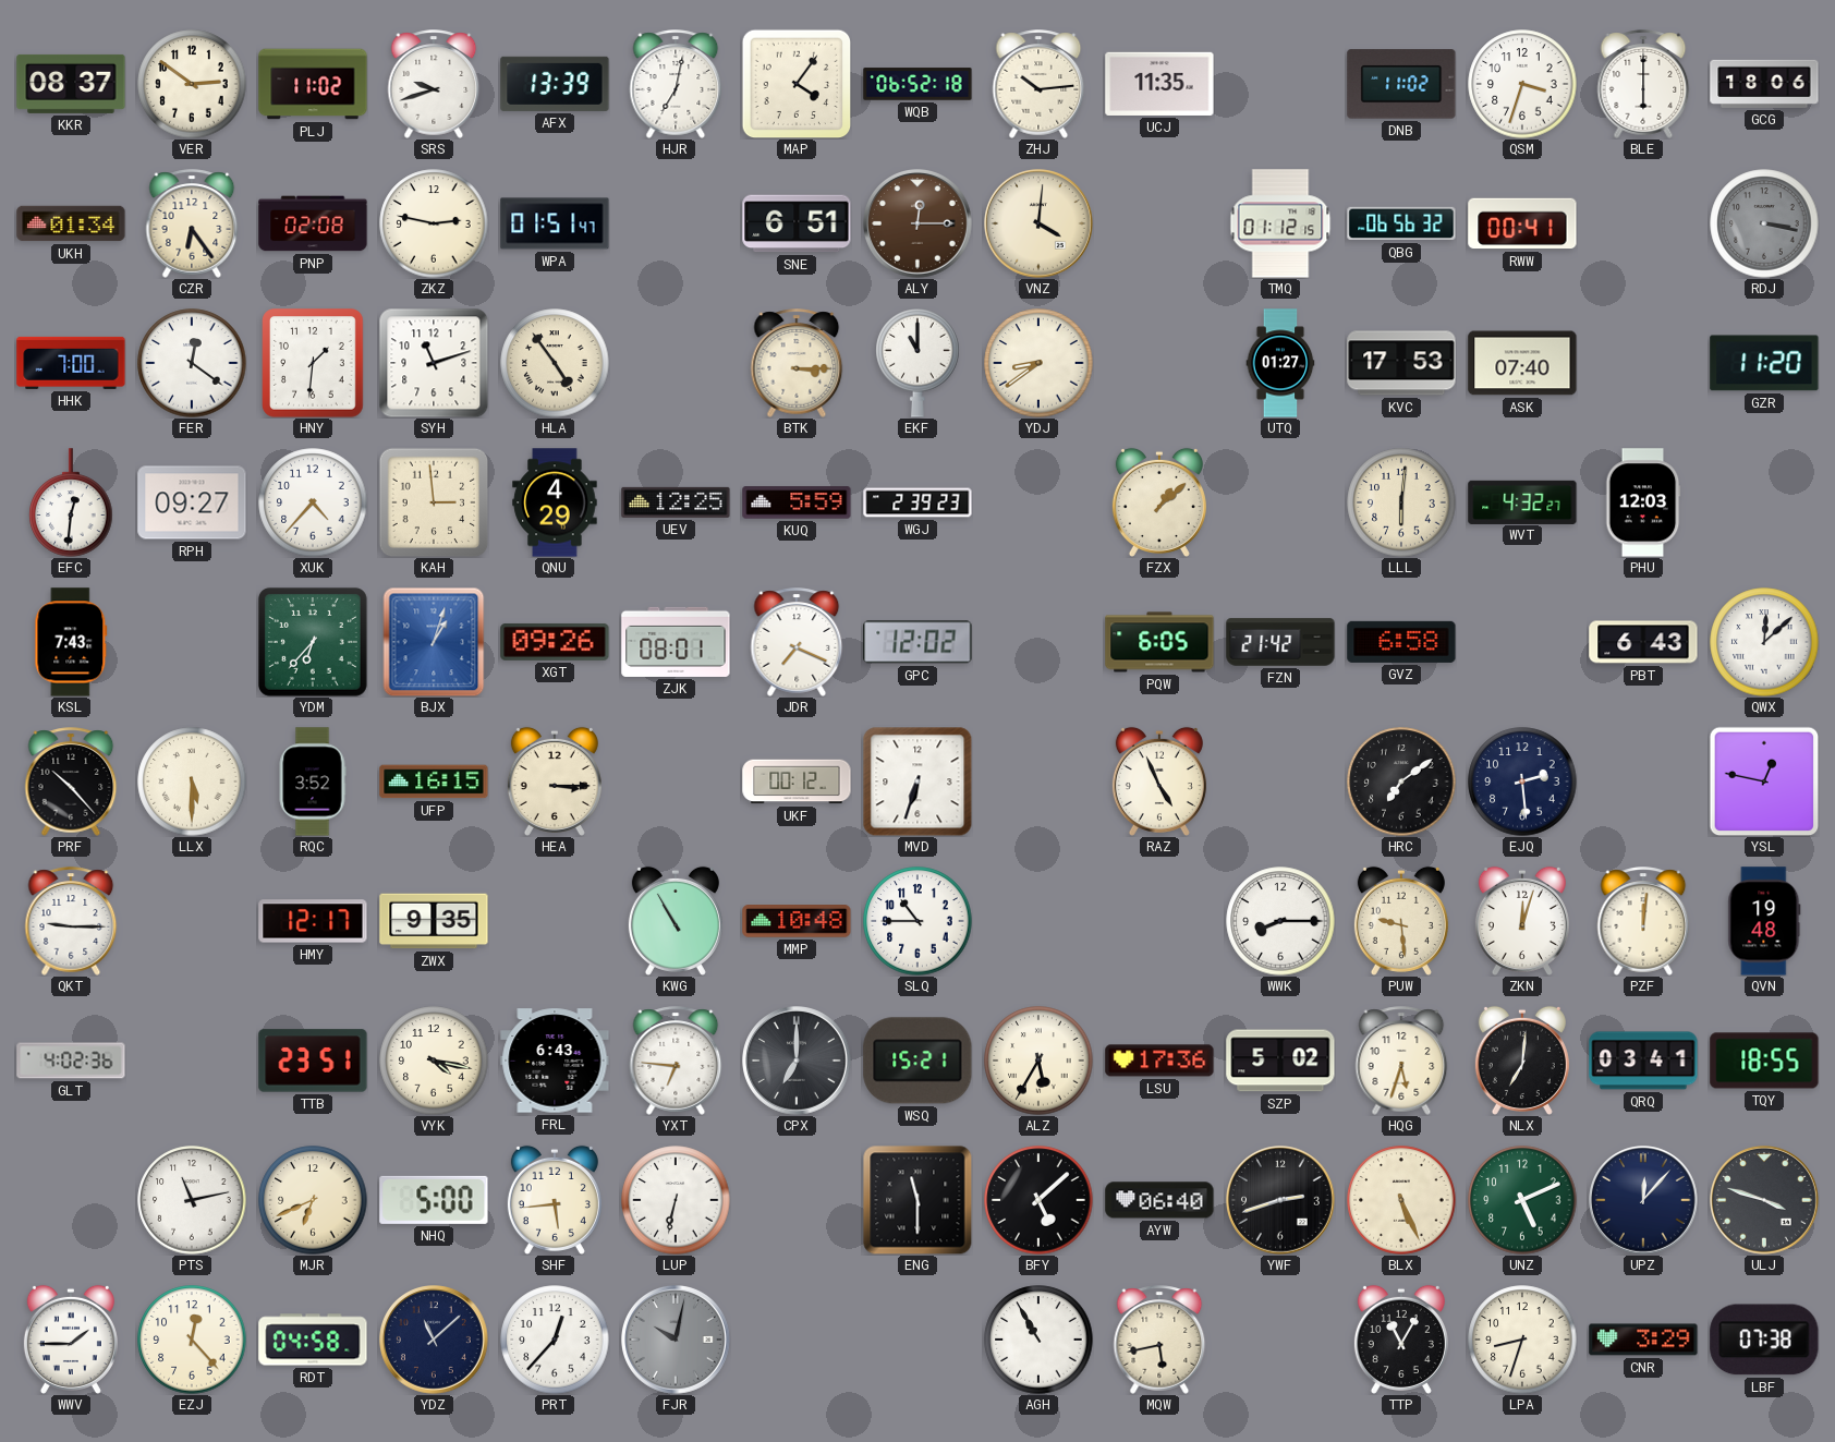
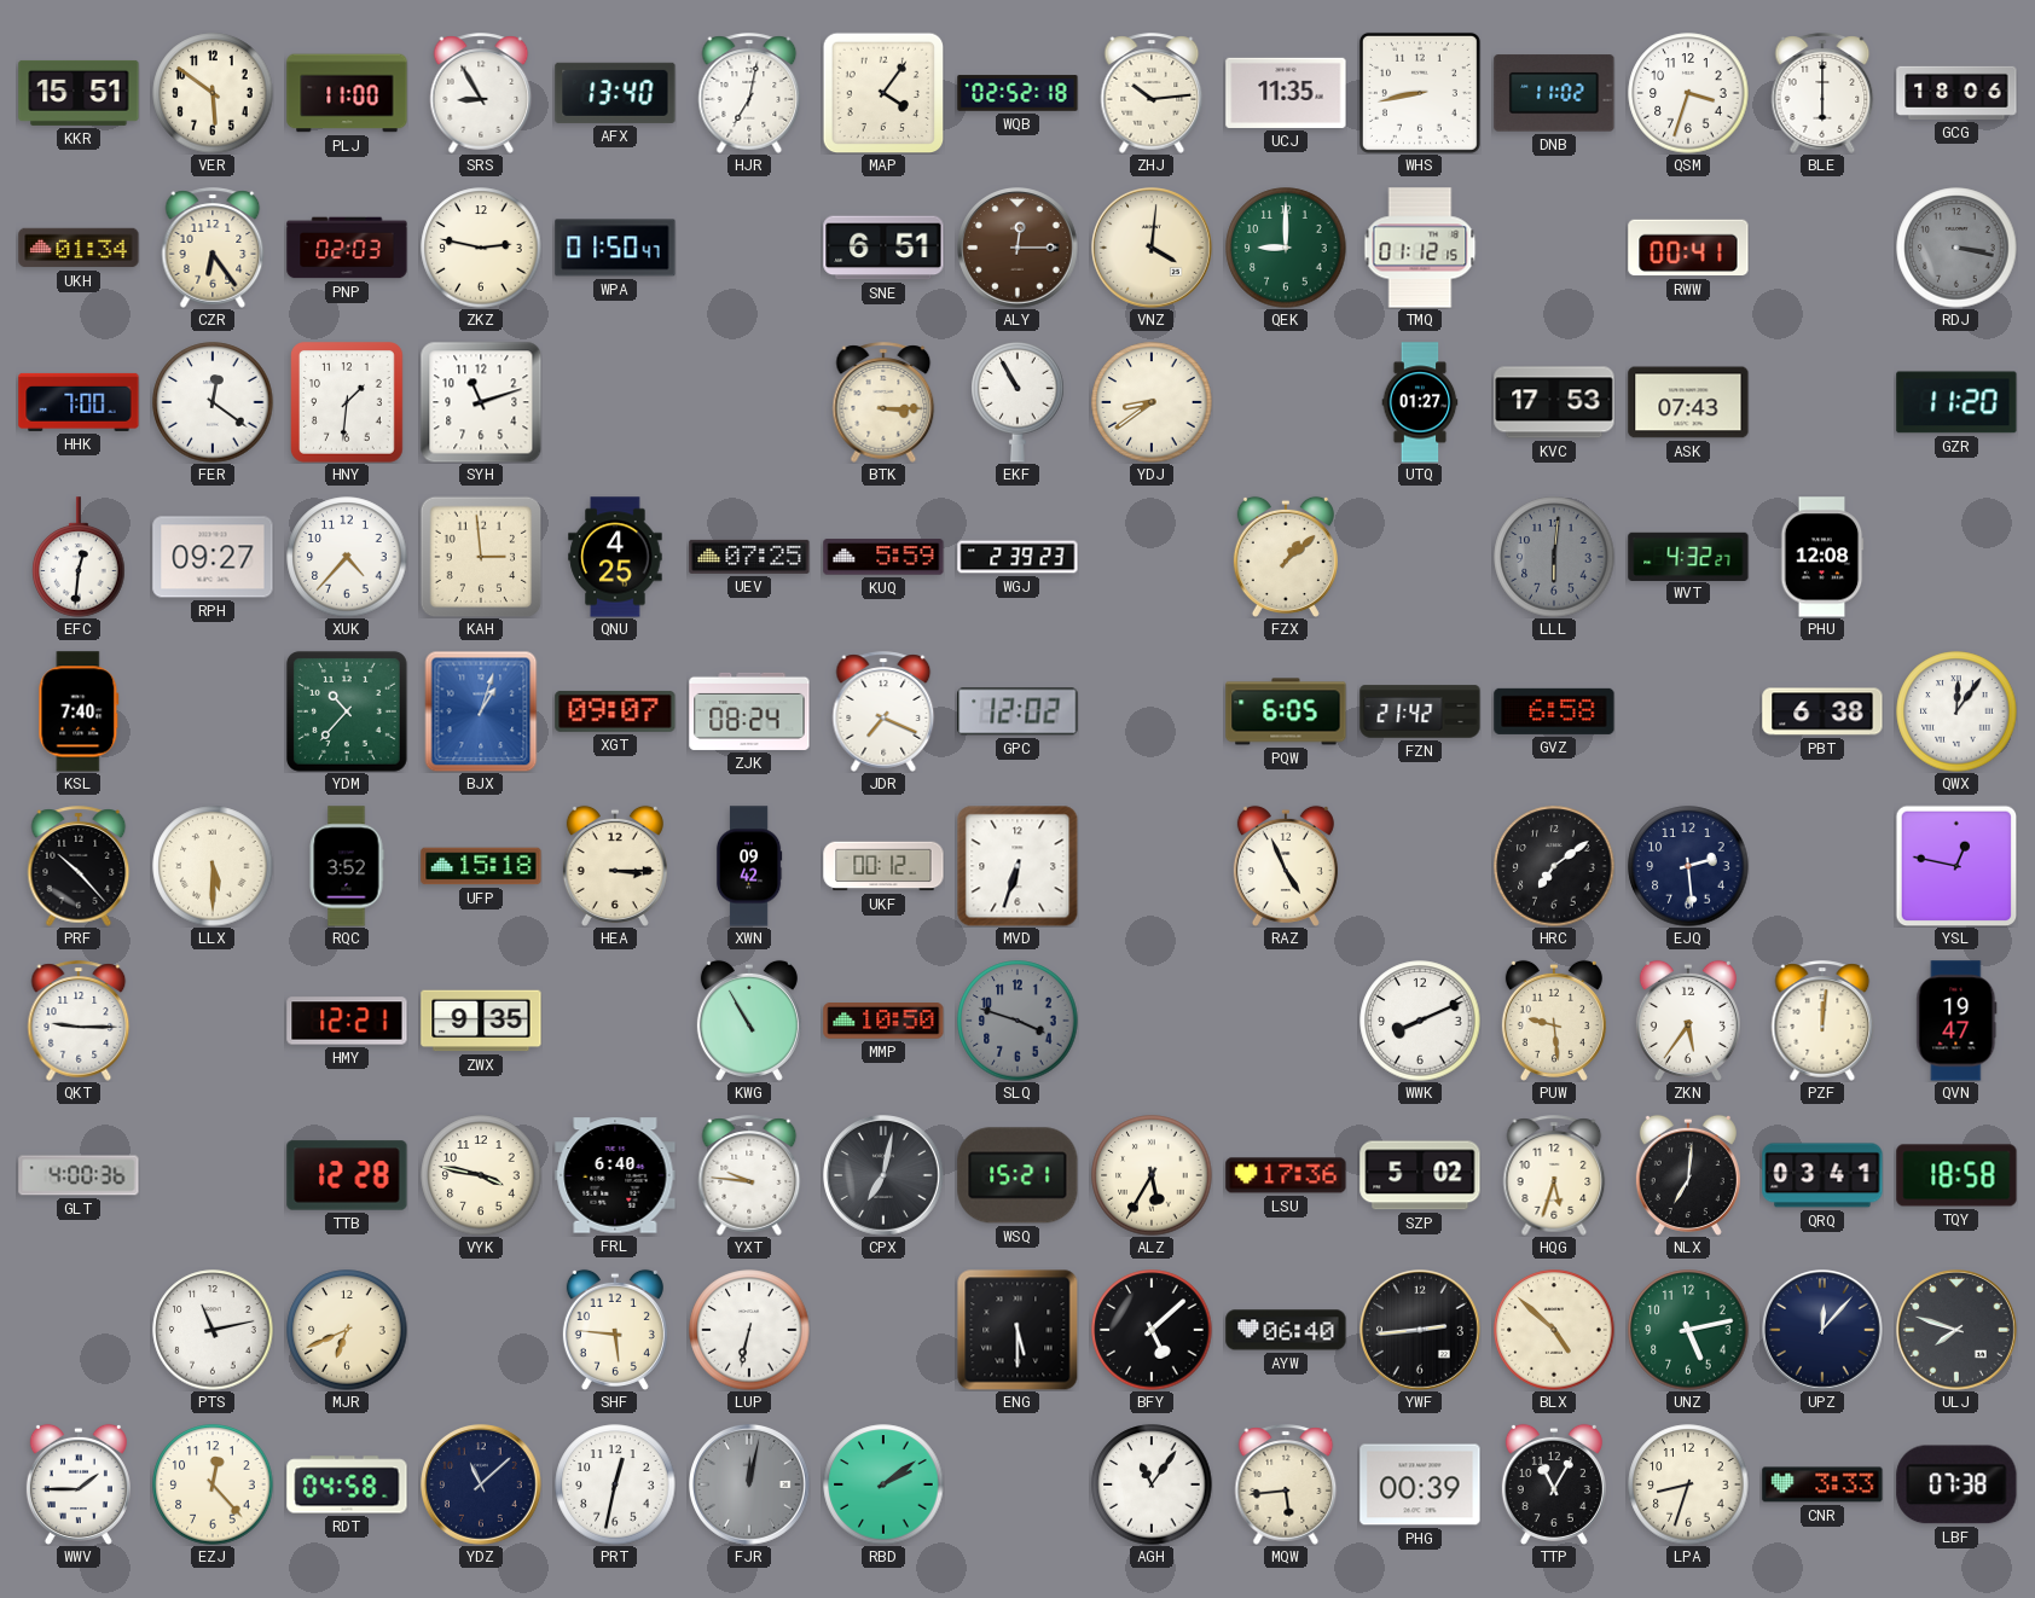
KKR: 08:37 -> 15:51 (79, 93)
VER: 2:51 -> 5:51 (213, 93)
PLJ: 11:02 -> 11:00 (347, 93)
SRS: 9:42 -> 8:55 (481, 93)
AFX: 13:39 -> 13:40 (615, 93)
WQB: 06:52 -> 02:52 (1017, 93)
WHS: none -> 8:43 (1420, 93)
PNP: 02:08 -> 02:03 (347, 248)
WPA: 01:51 -> 01:50 (615, 248)
QEK: none -> 9:00 (1286, 248)
QBG: 06:56 -> none (1401, 223)
HLA: 4:54 -> none (555, 363)
EKF: 11:00 -> 10:55 (1017, 402)
ASK: 07:40 -> 07:43 (1688, 402)
QNU: 4:29 -> 4:25 (615, 557)
UEV: 12:25 -> 07:25 (749, 557)
LLL dial: cream -> grey (1554, 557)
PHU: 12:03 -> 12:08 (1822, 557)
KSL: 7:43 -> 7:40 (79, 711)
YDM: 6:37 -> 10:37 (347, 711)
XGT: 09:26 -> 09:07 (615, 711)
ZJK: 08:01 -> 08:24 (749, 711)
PBT: 6:43 -> 6:38 (1822, 711)
QWX: 12:08 -> 12:06 (1956, 711)
UFP: 16:15 -> 15:18 (481, 866)
XWN: none -> 09:42 (749, 866)
HMY: 12:17 -> 12:21 (347, 1021)
MMP: 10:48 -> 10:50 (883, 1022)
SLQ: 10:45 -> 3:48 (1017, 1021)
SLQ dial: white -> grey (1017, 1021)
WWK: 8:15 -> 8:11 (1420, 1021)
ZKN: 12:03 -> 5:36 (1688, 1021)
QVN: 19:48 -> 19:47 (1956, 1021)
GLT: 4:02 -> 4:00 (79, 1175)
TTB: 23:51 -> 12:28 (347, 1175)
VYK: 4:17 -> 3:47 (481, 1175)
FRL: 6:43 -> 6:40 (615, 1175)
YXT: 6:46 -> 9:46 (749, 1175)
CPX: 7:00 -> 7:02 (885, 1176)
TQY: 18:55 -> 18:58 (1956, 1175)
NHQ: 5:00 -> none (434, 1200)
SHF: 5:44 -> 5:46 (615, 1330)
ENG: 11:30 -> 5:30 (1017, 1330)
YWF: 2:42 -> 2:44 (1421, 1331)
BLX: 5:26 -> 4:52 (1554, 1330)
UNZ: 5:11 -> 5:13 (1688, 1330)
ULJ: 3:48 -> 7:48 (1958, 1331)
PRT: 12:37 -> 12:32 (615, 1484)
FJR: 10:02 -> 12:02 (750, 1486)
RBD: none -> 2:09 (883, 1484)
AGH: 10:55 -> 11:06 (1152, 1484)
MQW: 5:43 -> 5:44 (1286, 1484)
PHG: none -> 00:39 (1420, 1484)
CNR: 3:29 -> 3:33 (1822, 1484)
